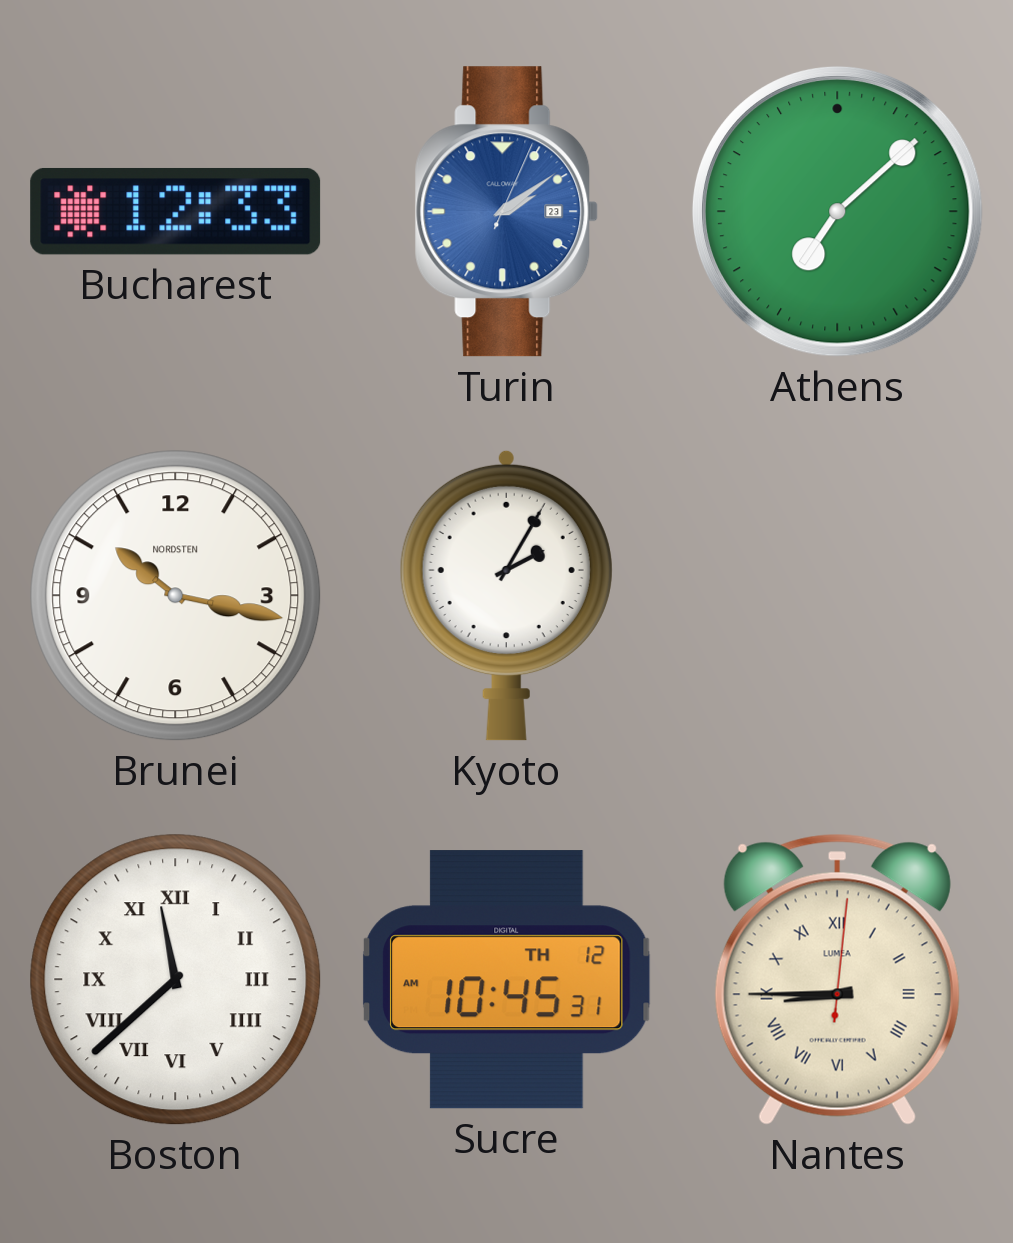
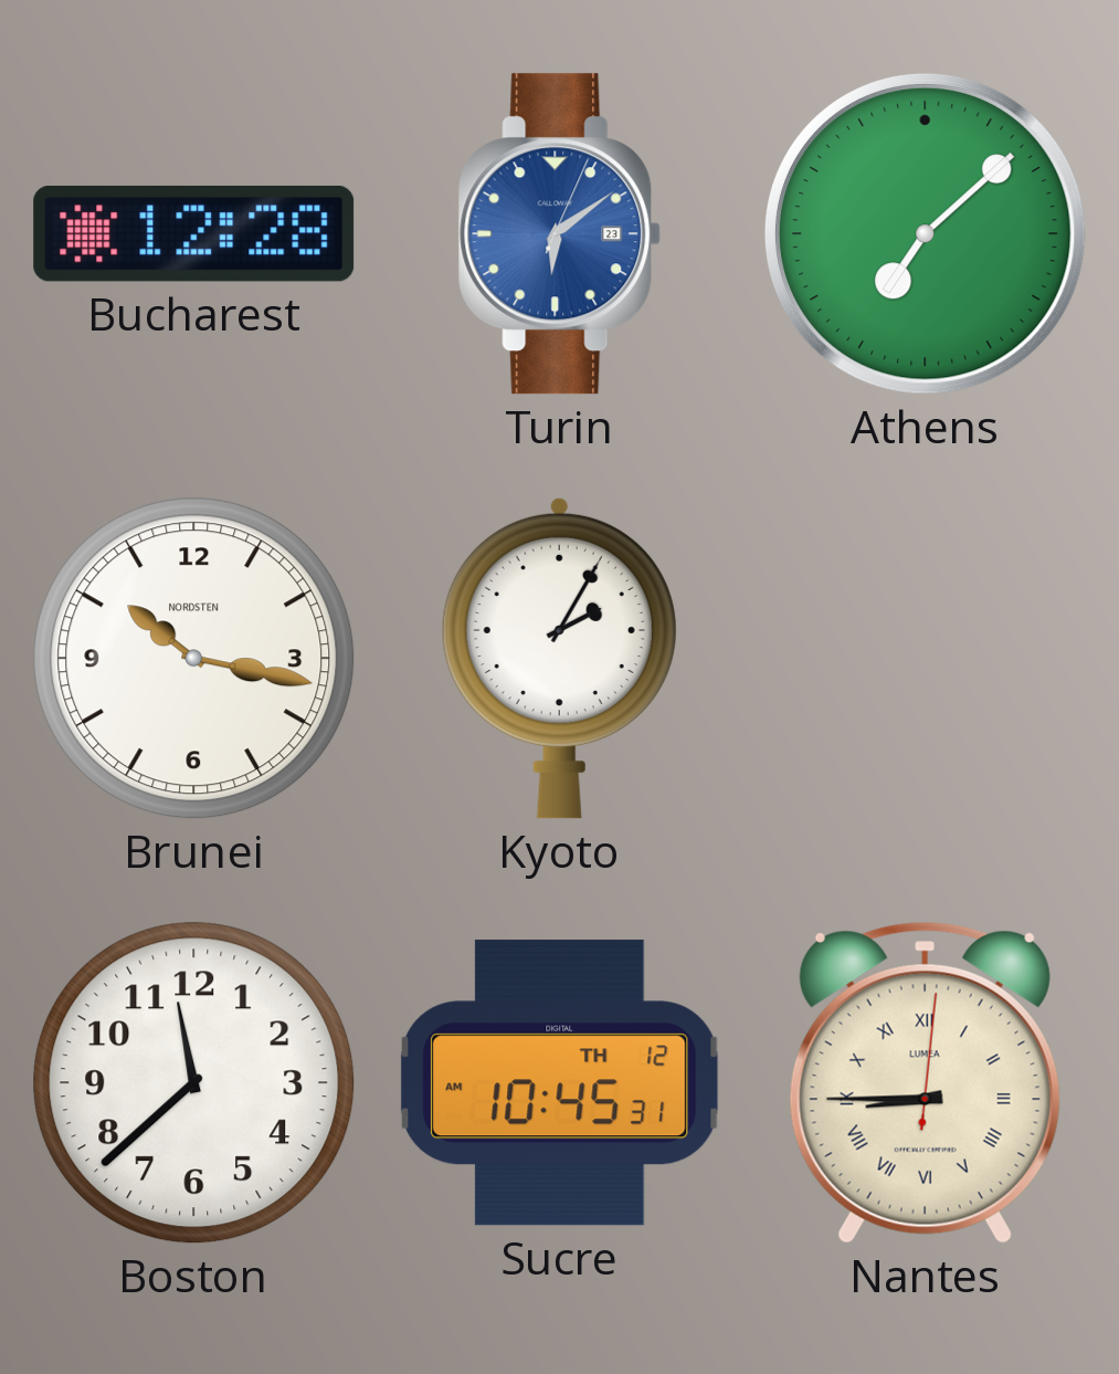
Bucharest: 12:33 -> 12:28 (194, 233)
Turin: 2:09 -> 6:09 (560, 234)
Boston numerals: Roman -> Arabic (194, 1083)
